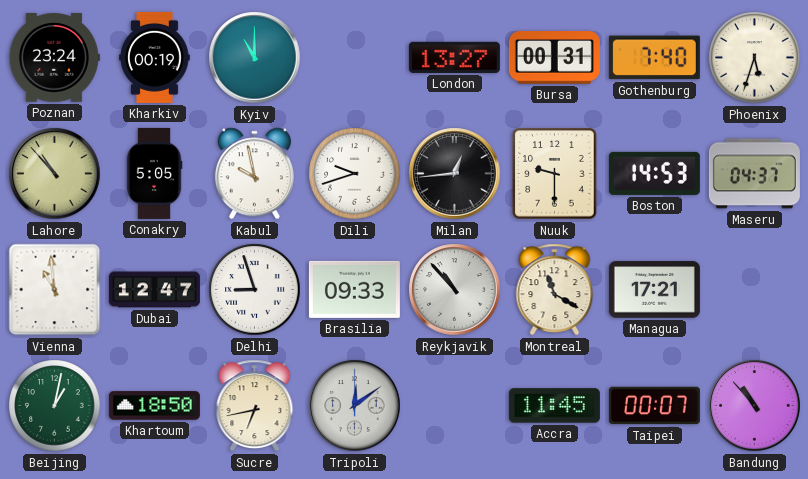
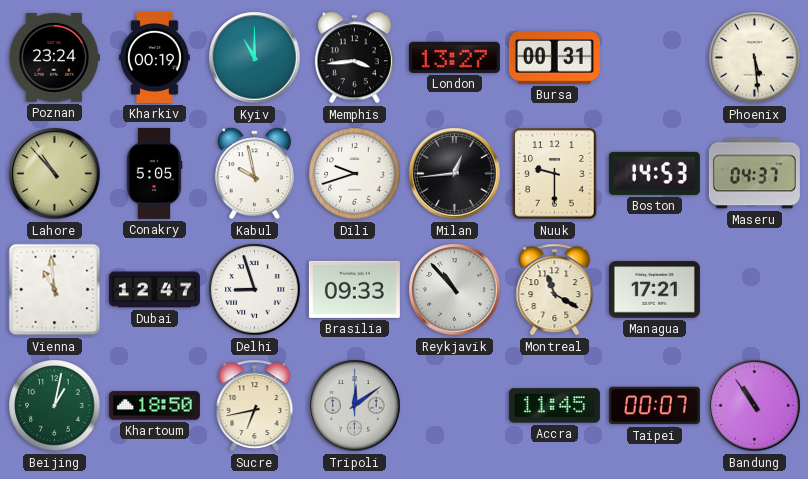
Memphis: none -> 3:44 (354, 58)
Gothenburg: 7:40 -> none (654, 58)
Phoenix: 5:33 -> 5:29 (755, 58)
Bandung: 10:53 -> 10:54 (755, 406)
